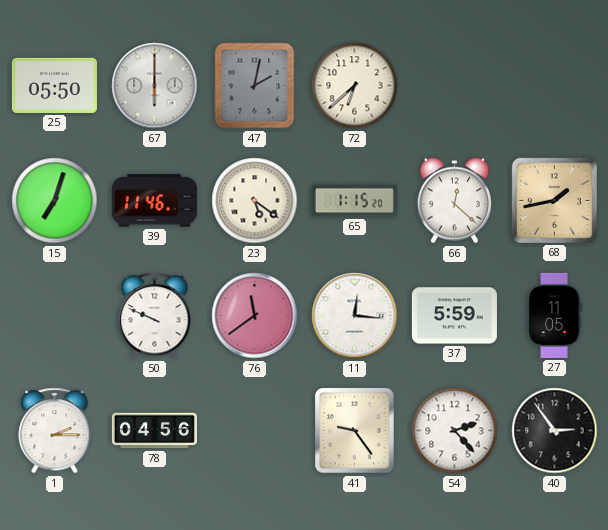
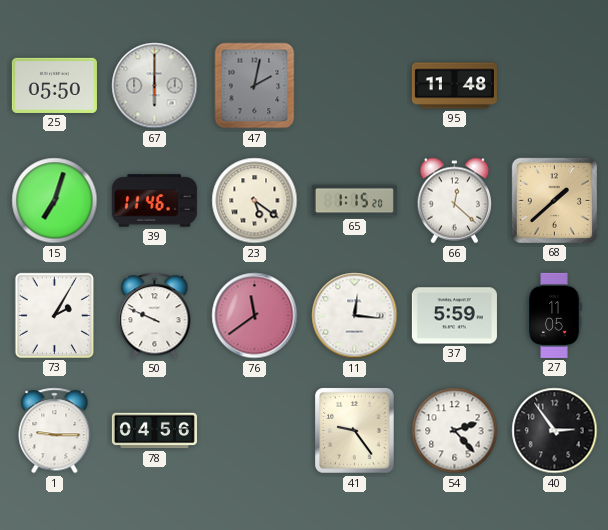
72: 6:38 -> none (355, 86)
95: none -> 11:48 (454, 86)
68: 1:43 -> 1:38 (554, 200)
73: none -> 2:05 (54, 315)
1: 2:15 -> 9:15 (55, 431)
